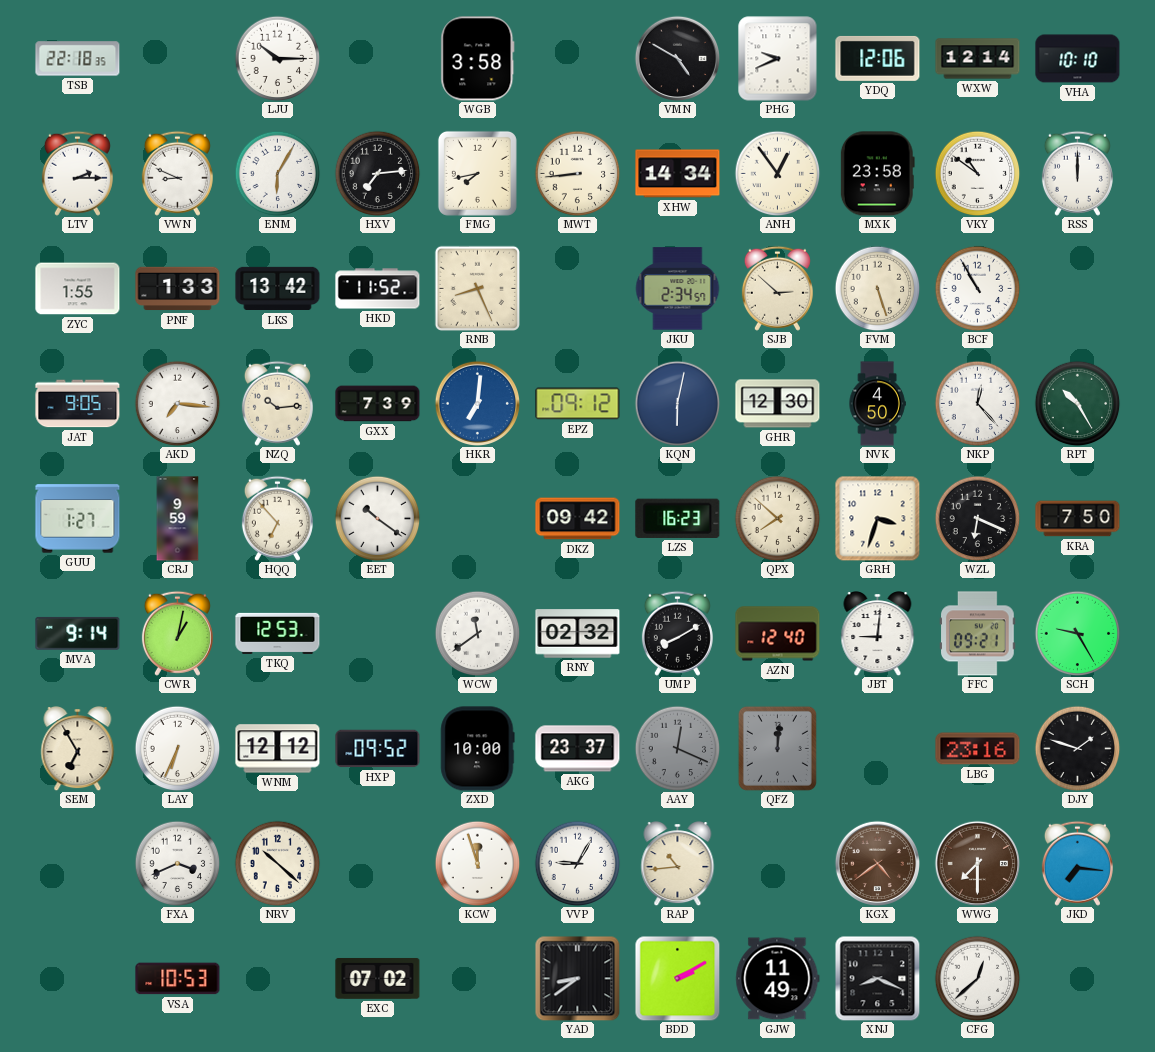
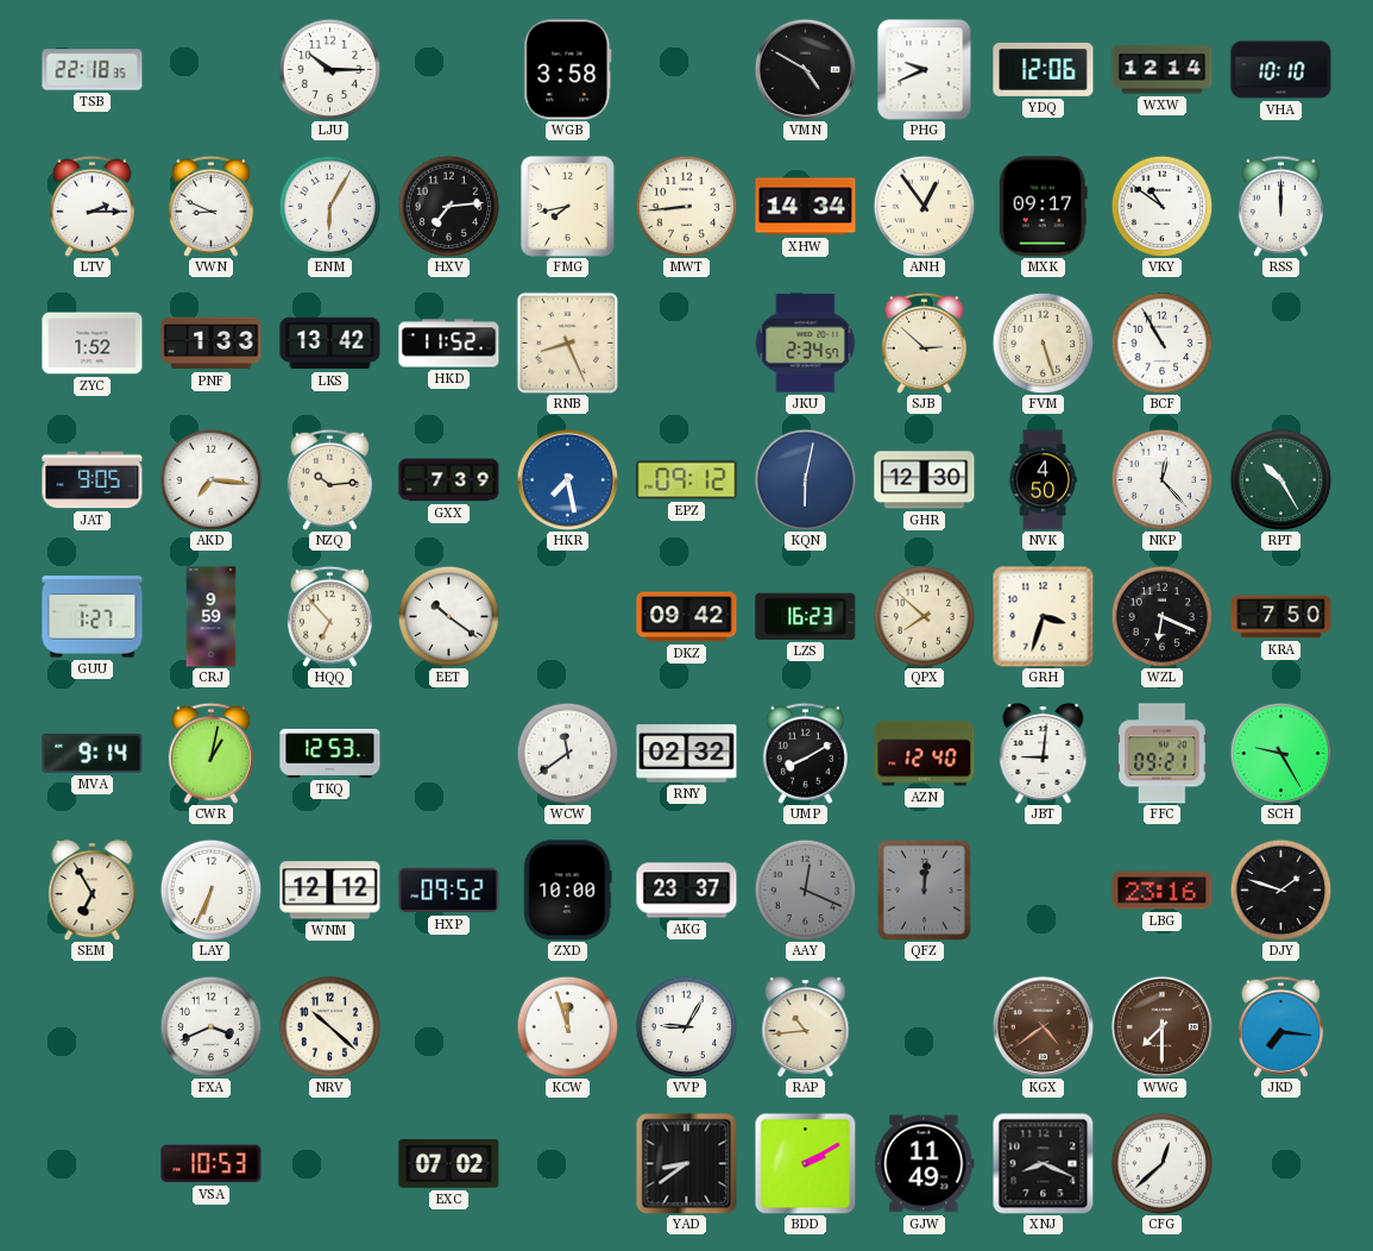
MXK: 23:58 -> 09:17 (1043, 207)
ZYC: 1:55 -> 1:52 (93, 344)
HKR: 7:01 -> 7:28 (567, 479)
